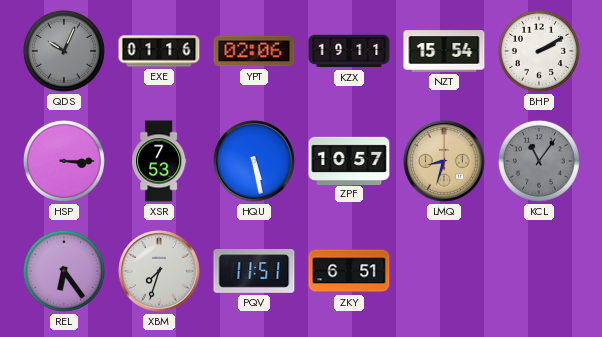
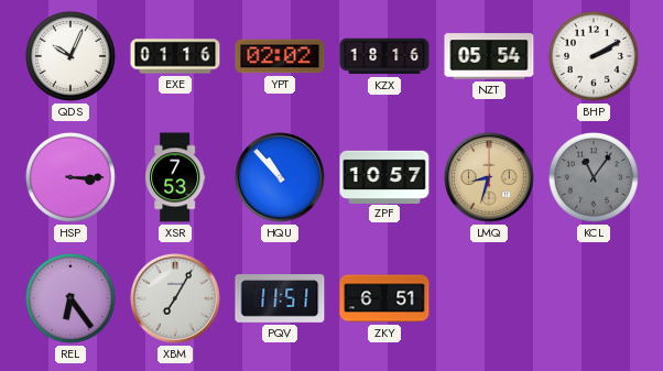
QDS dial: grey -> white (70, 56)
YPT: 02:06 -> 02:02 (280, 56)
KZX: 19:11 -> 18:16 (384, 56)
NZT: 15:54 -> 05:54 (489, 56)
HQU: 5:28 -> 10:53 (280, 177)
XBM: 7:33 -> 7:05 (175, 298)
